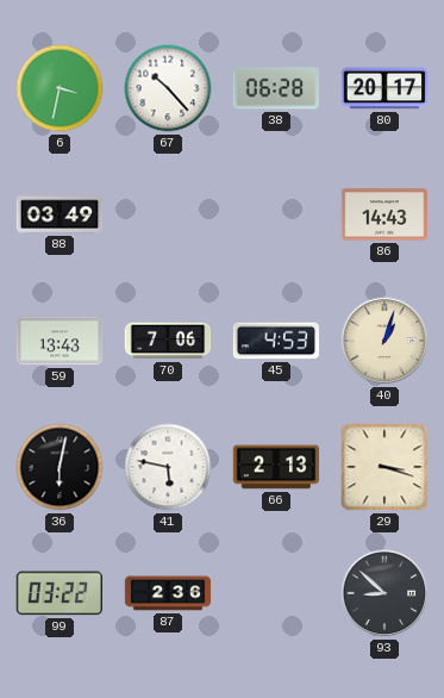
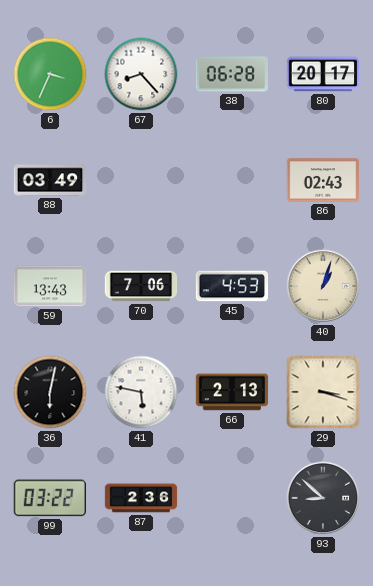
6: 3:32 -> 3:34 (50, 74)
67: 10:23 -> 8:23 (141, 74)
86: 14:43 -> 02:43 (323, 180)
